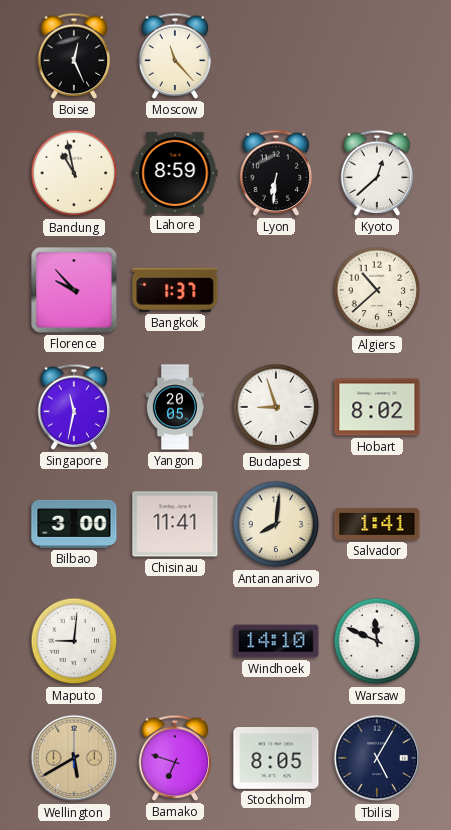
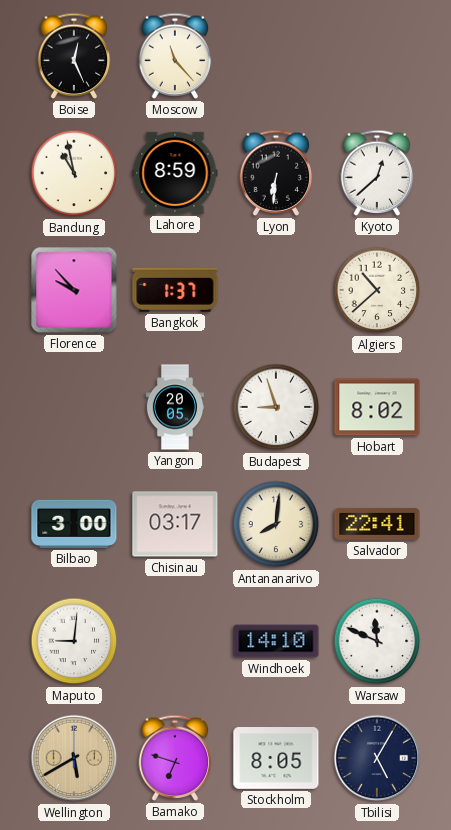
Singapore: 11:32 -> none (74, 407)
Chisinau: 11:41 -> 03:17 (175, 524)
Salvador: 1:41 -> 22:41 (377, 524)
